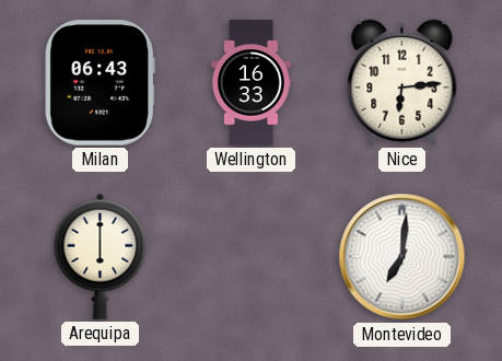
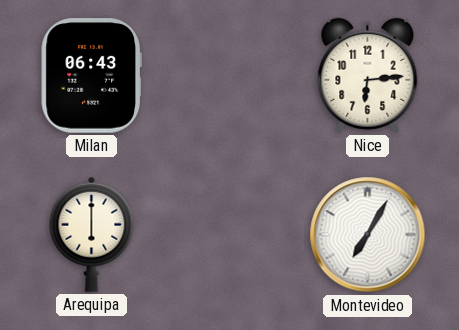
Wellington: 16:33 -> none (252, 83)
Montevideo: 7:01 -> 7:05 (368, 235)
